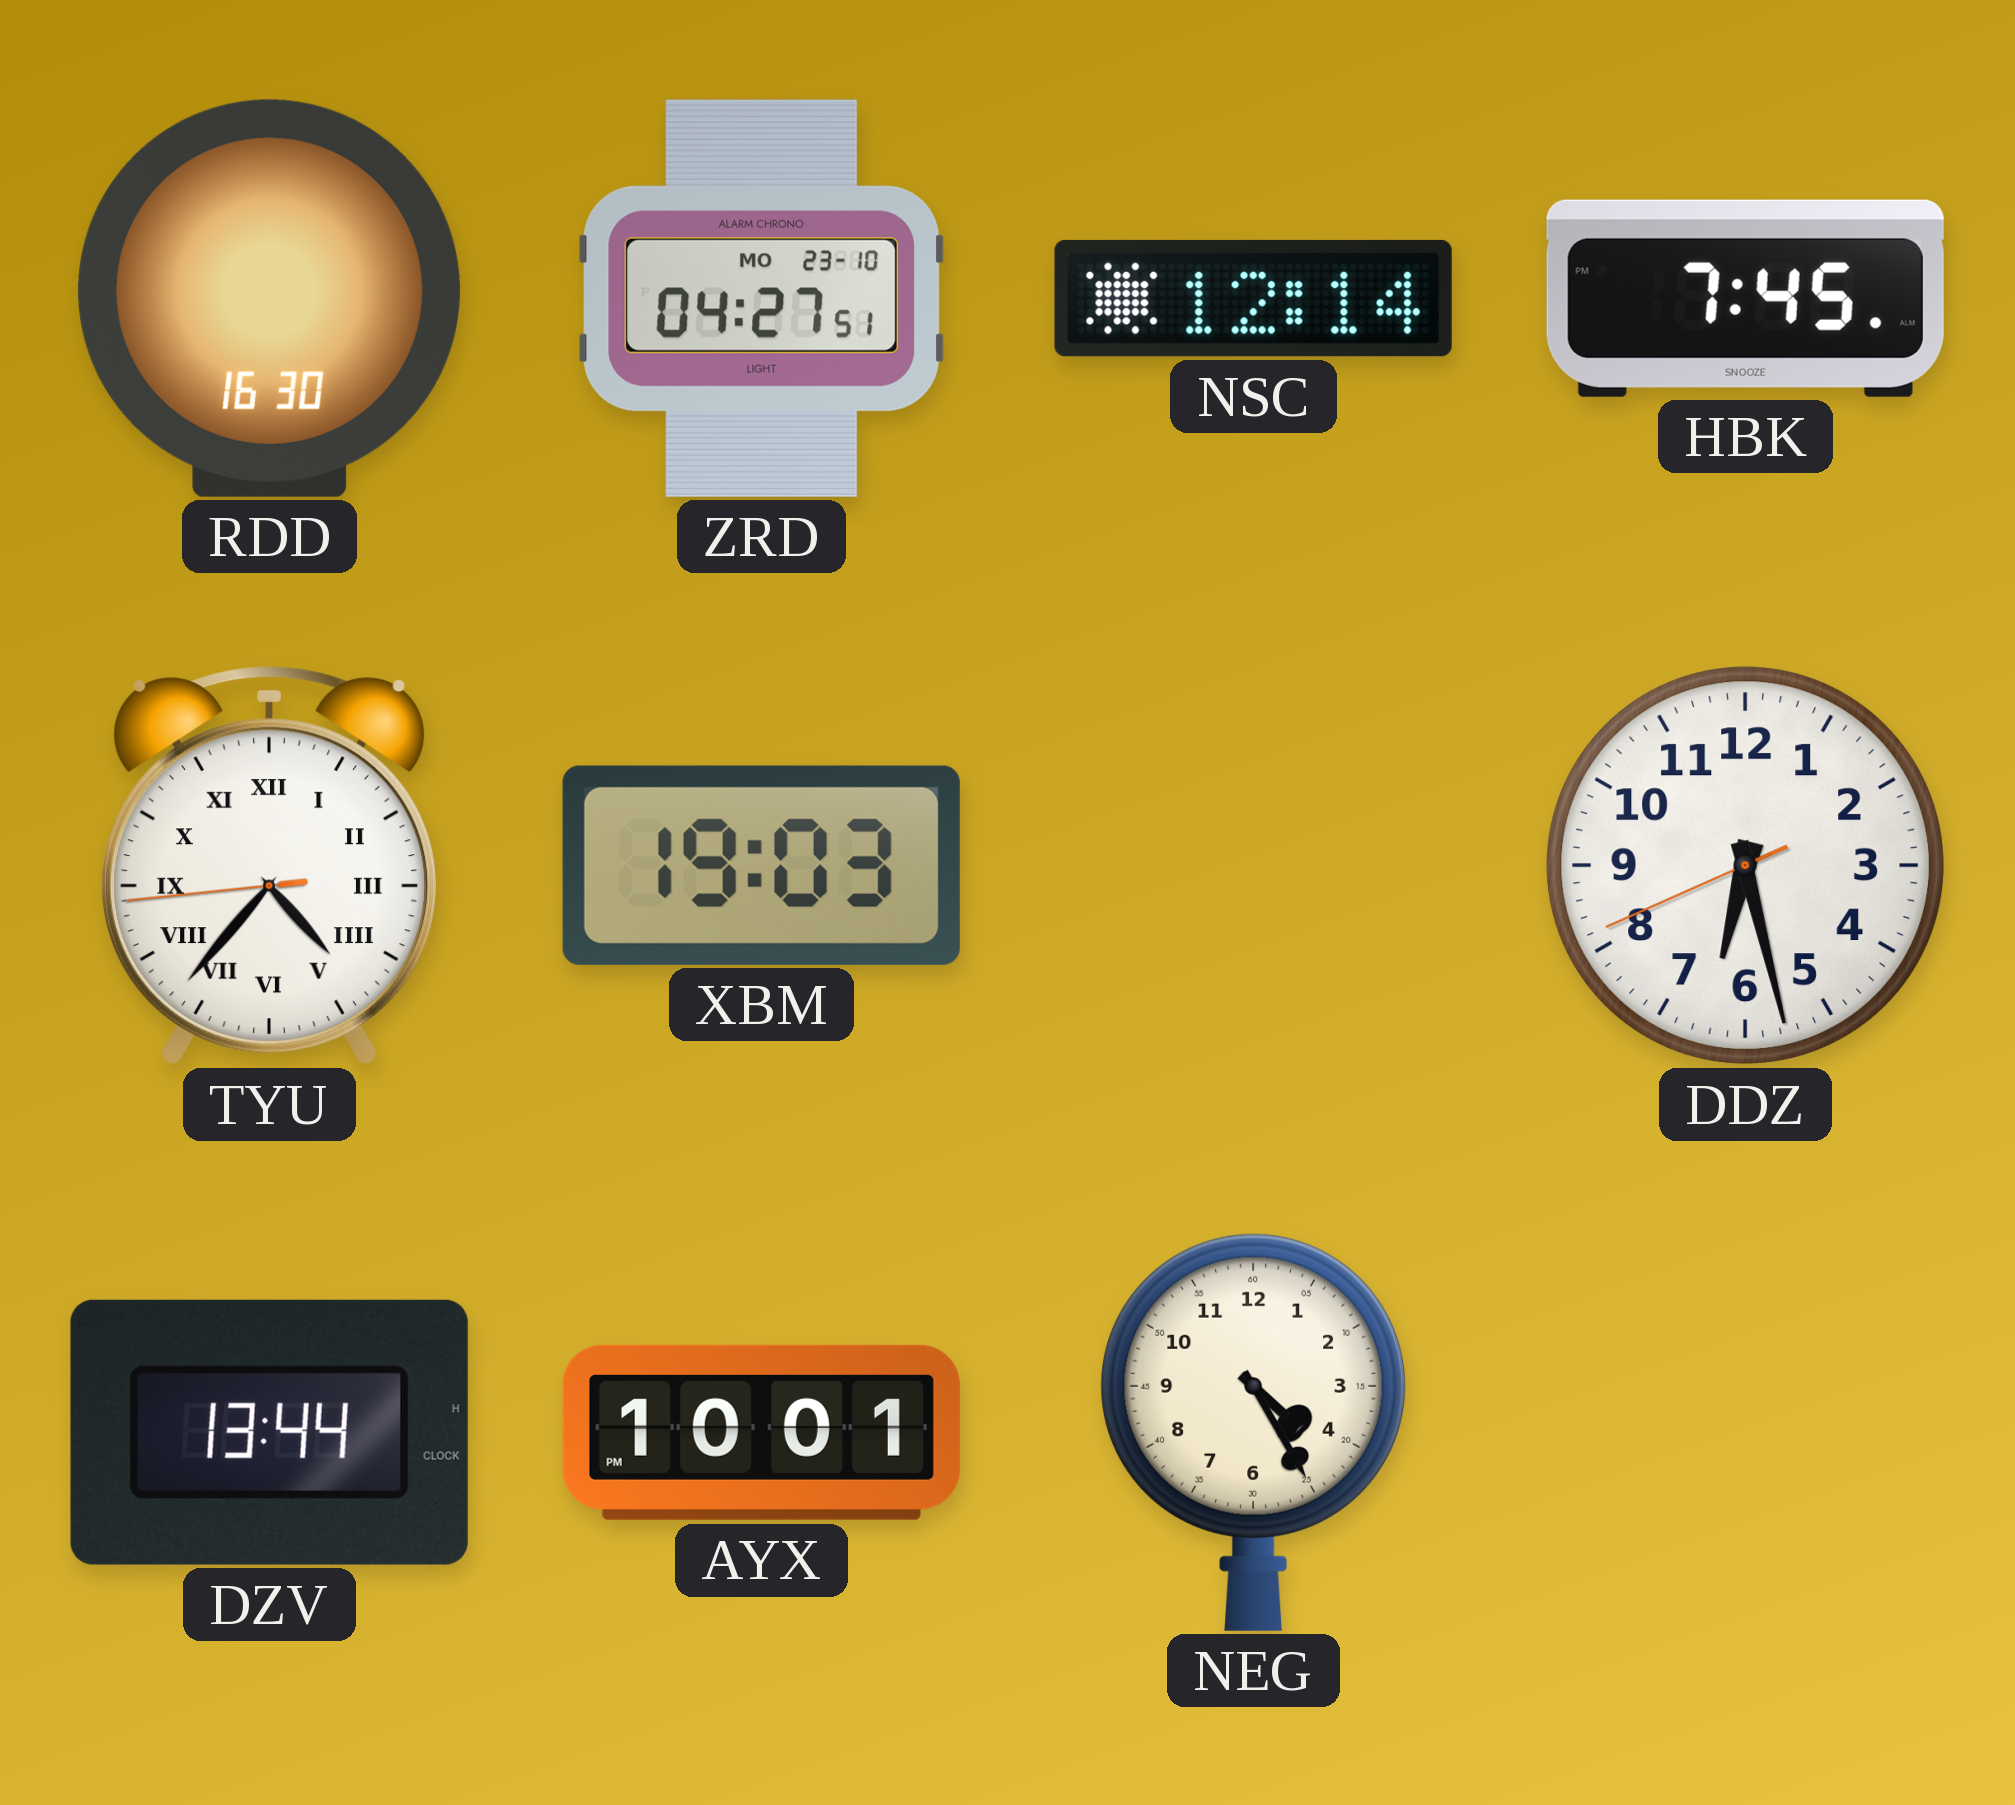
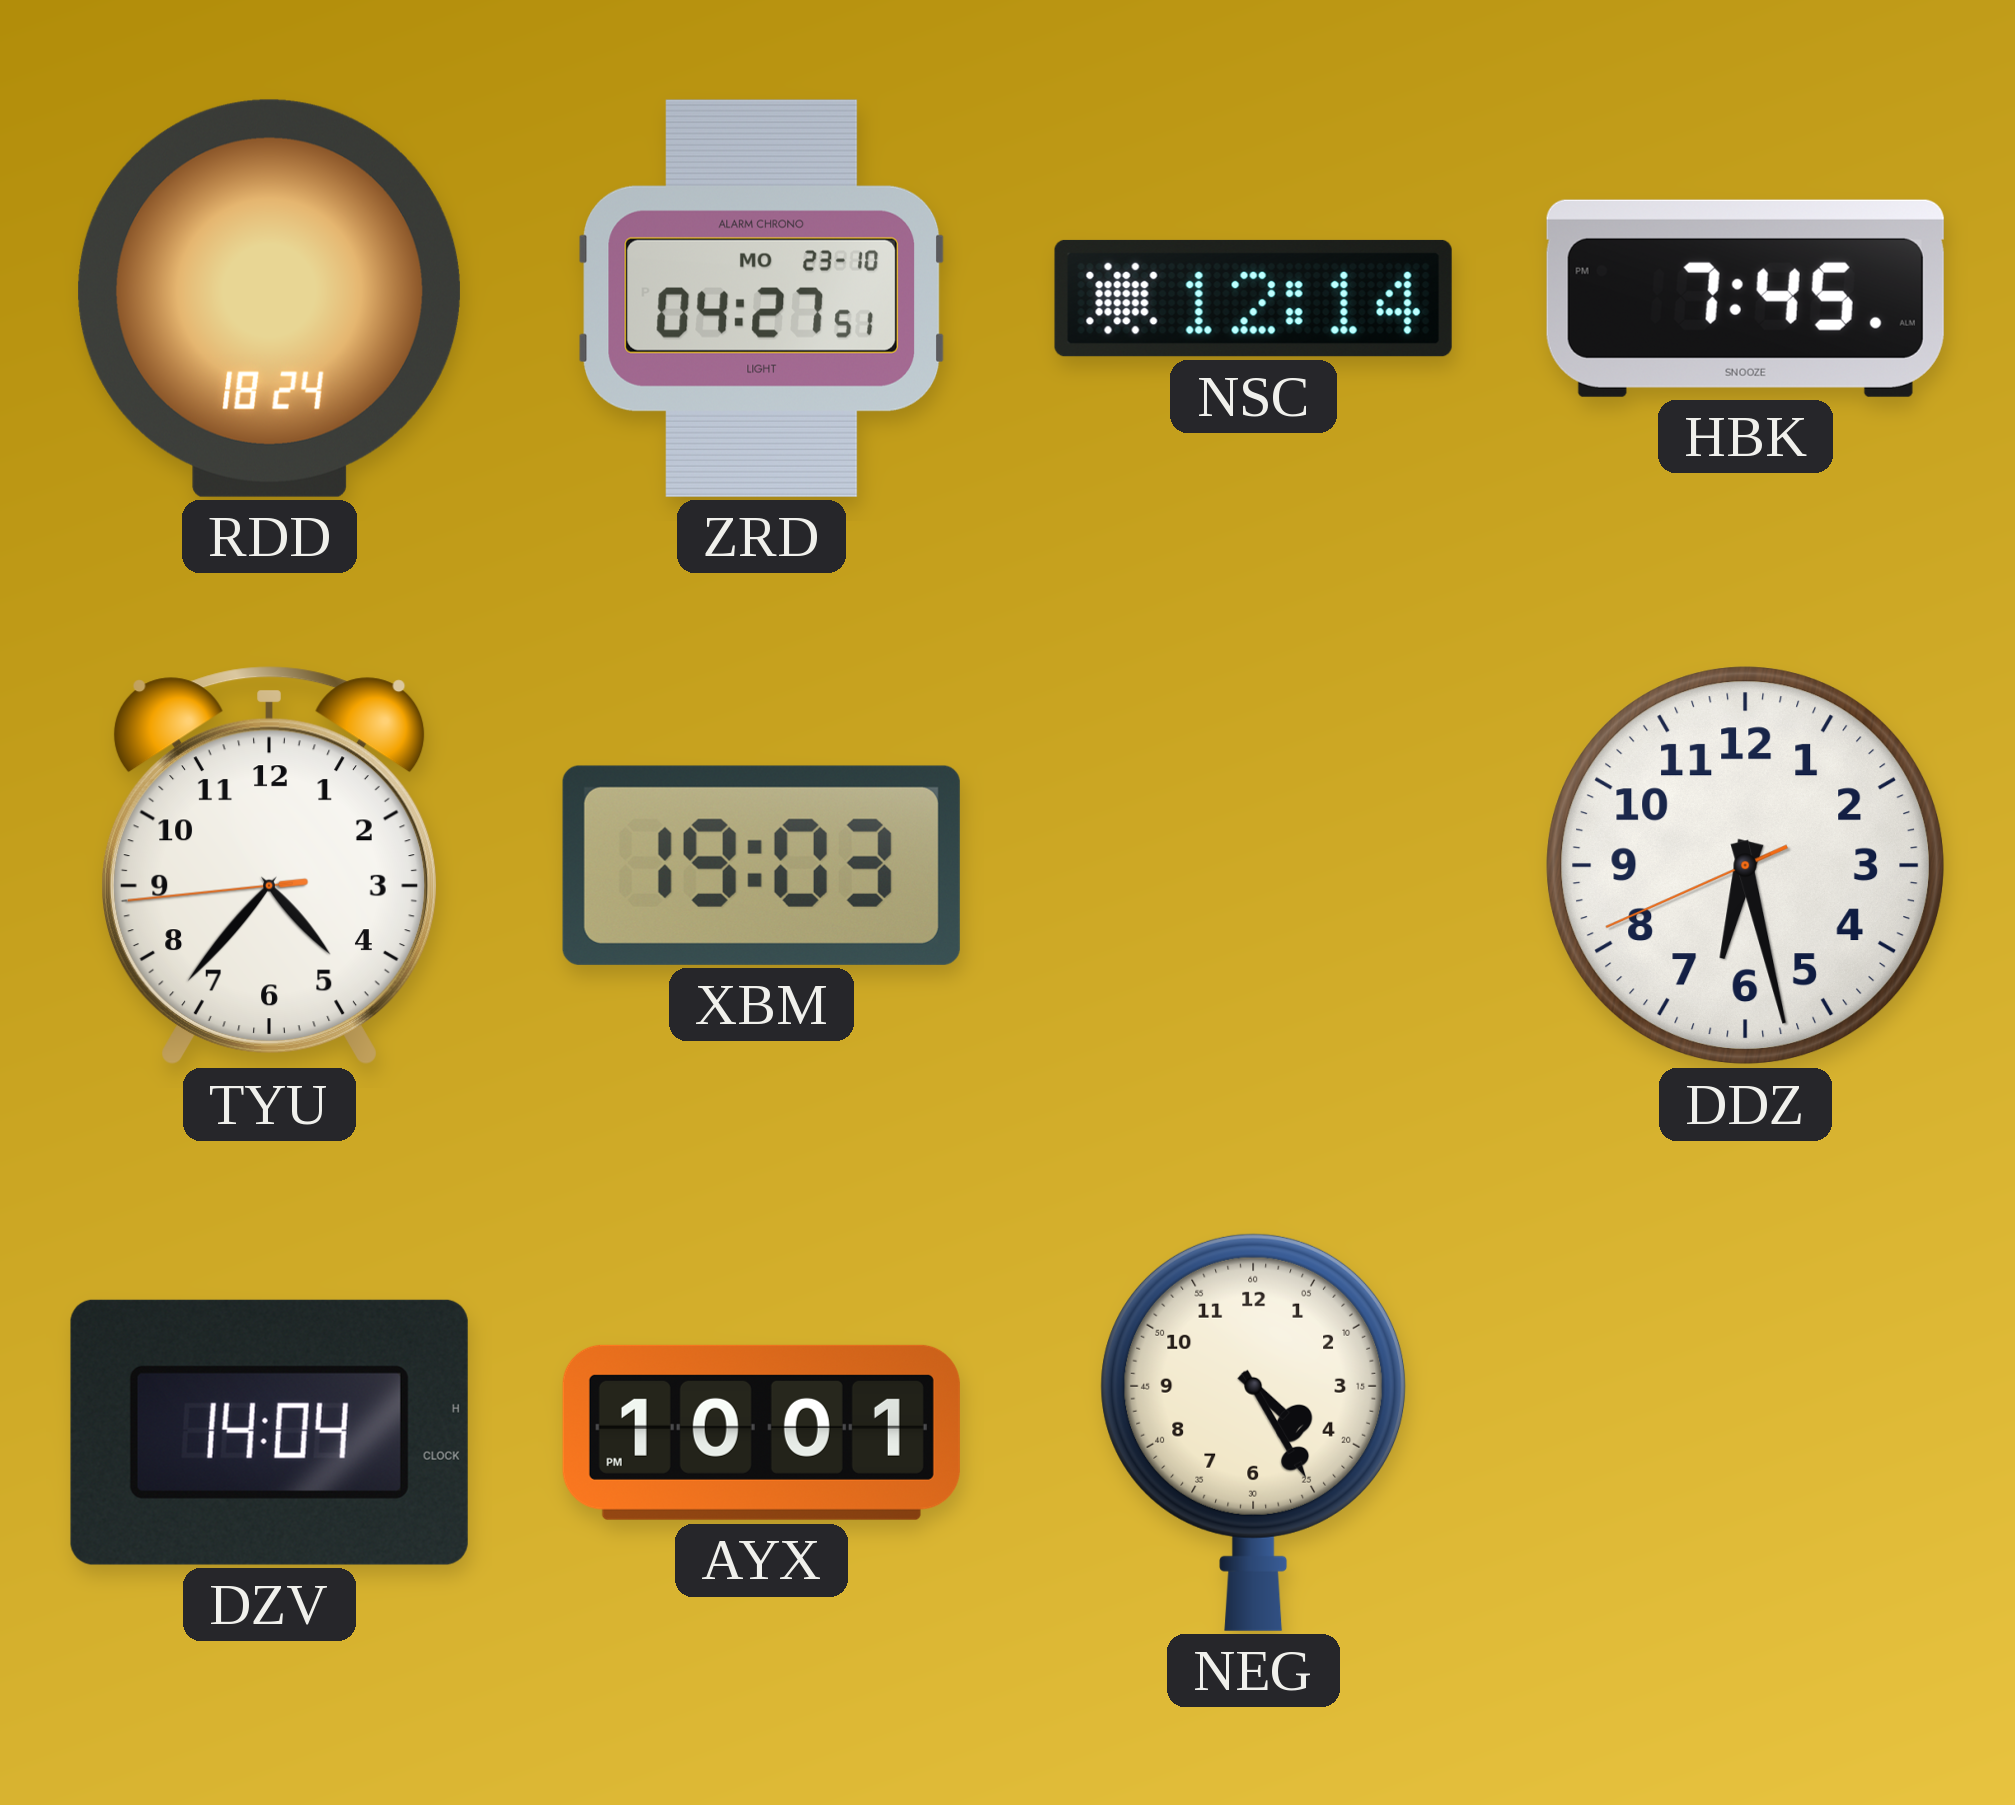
RDD: 16:30 -> 18:24 (269, 298)
TYU numerals: Roman -> Arabic (269, 866)
DZV: 13:44 -> 14:04 (269, 1432)
